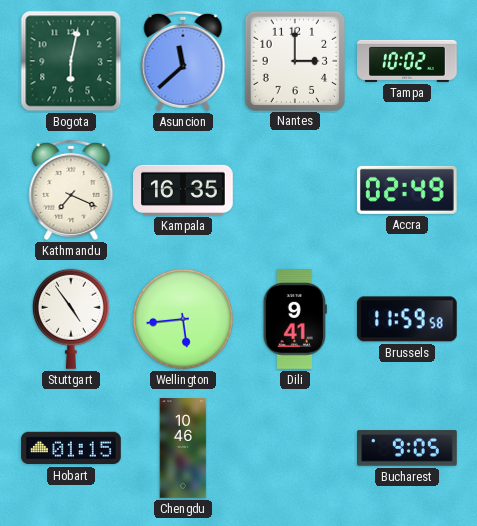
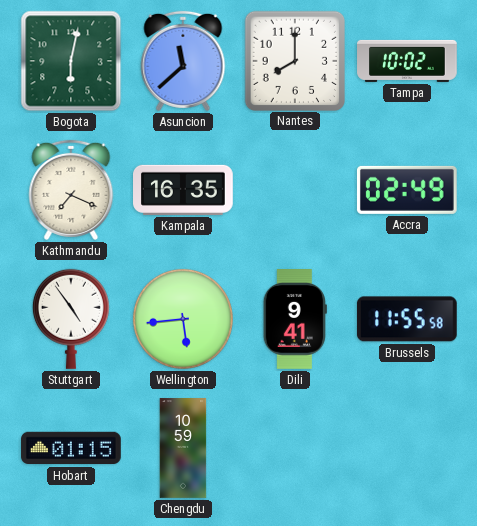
Nantes: 3:00 -> 8:00 (294, 60)
Brussels: 11:59 -> 11:55 (407, 319)
Chengdu: 10:46 -> 10:59 (183, 448)
Bucharest: 9:05 -> none (407, 448)
